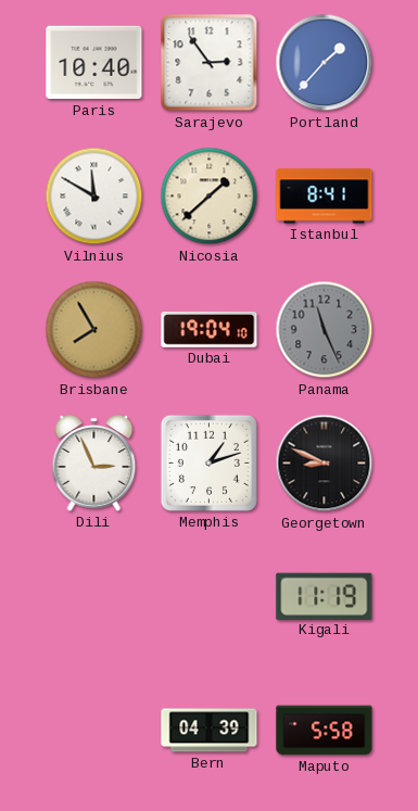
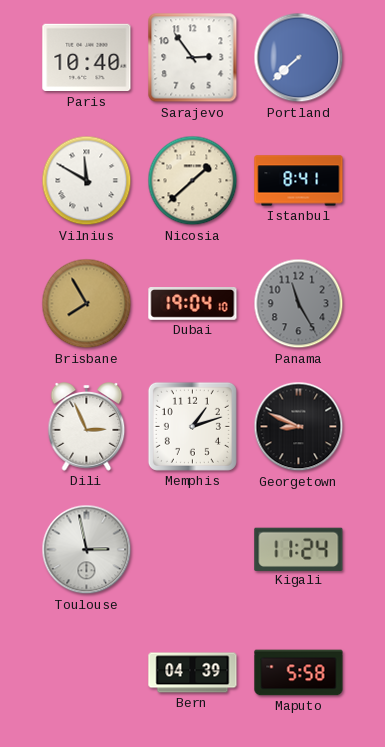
Portland: 1:37 -> 7:38 (299, 58)
Panama: 11:26 -> 11:25 (299, 304)
Toulouse: none -> 2:58 (87, 550)
Kigali: 11:19 -> 11:24 (299, 549)
